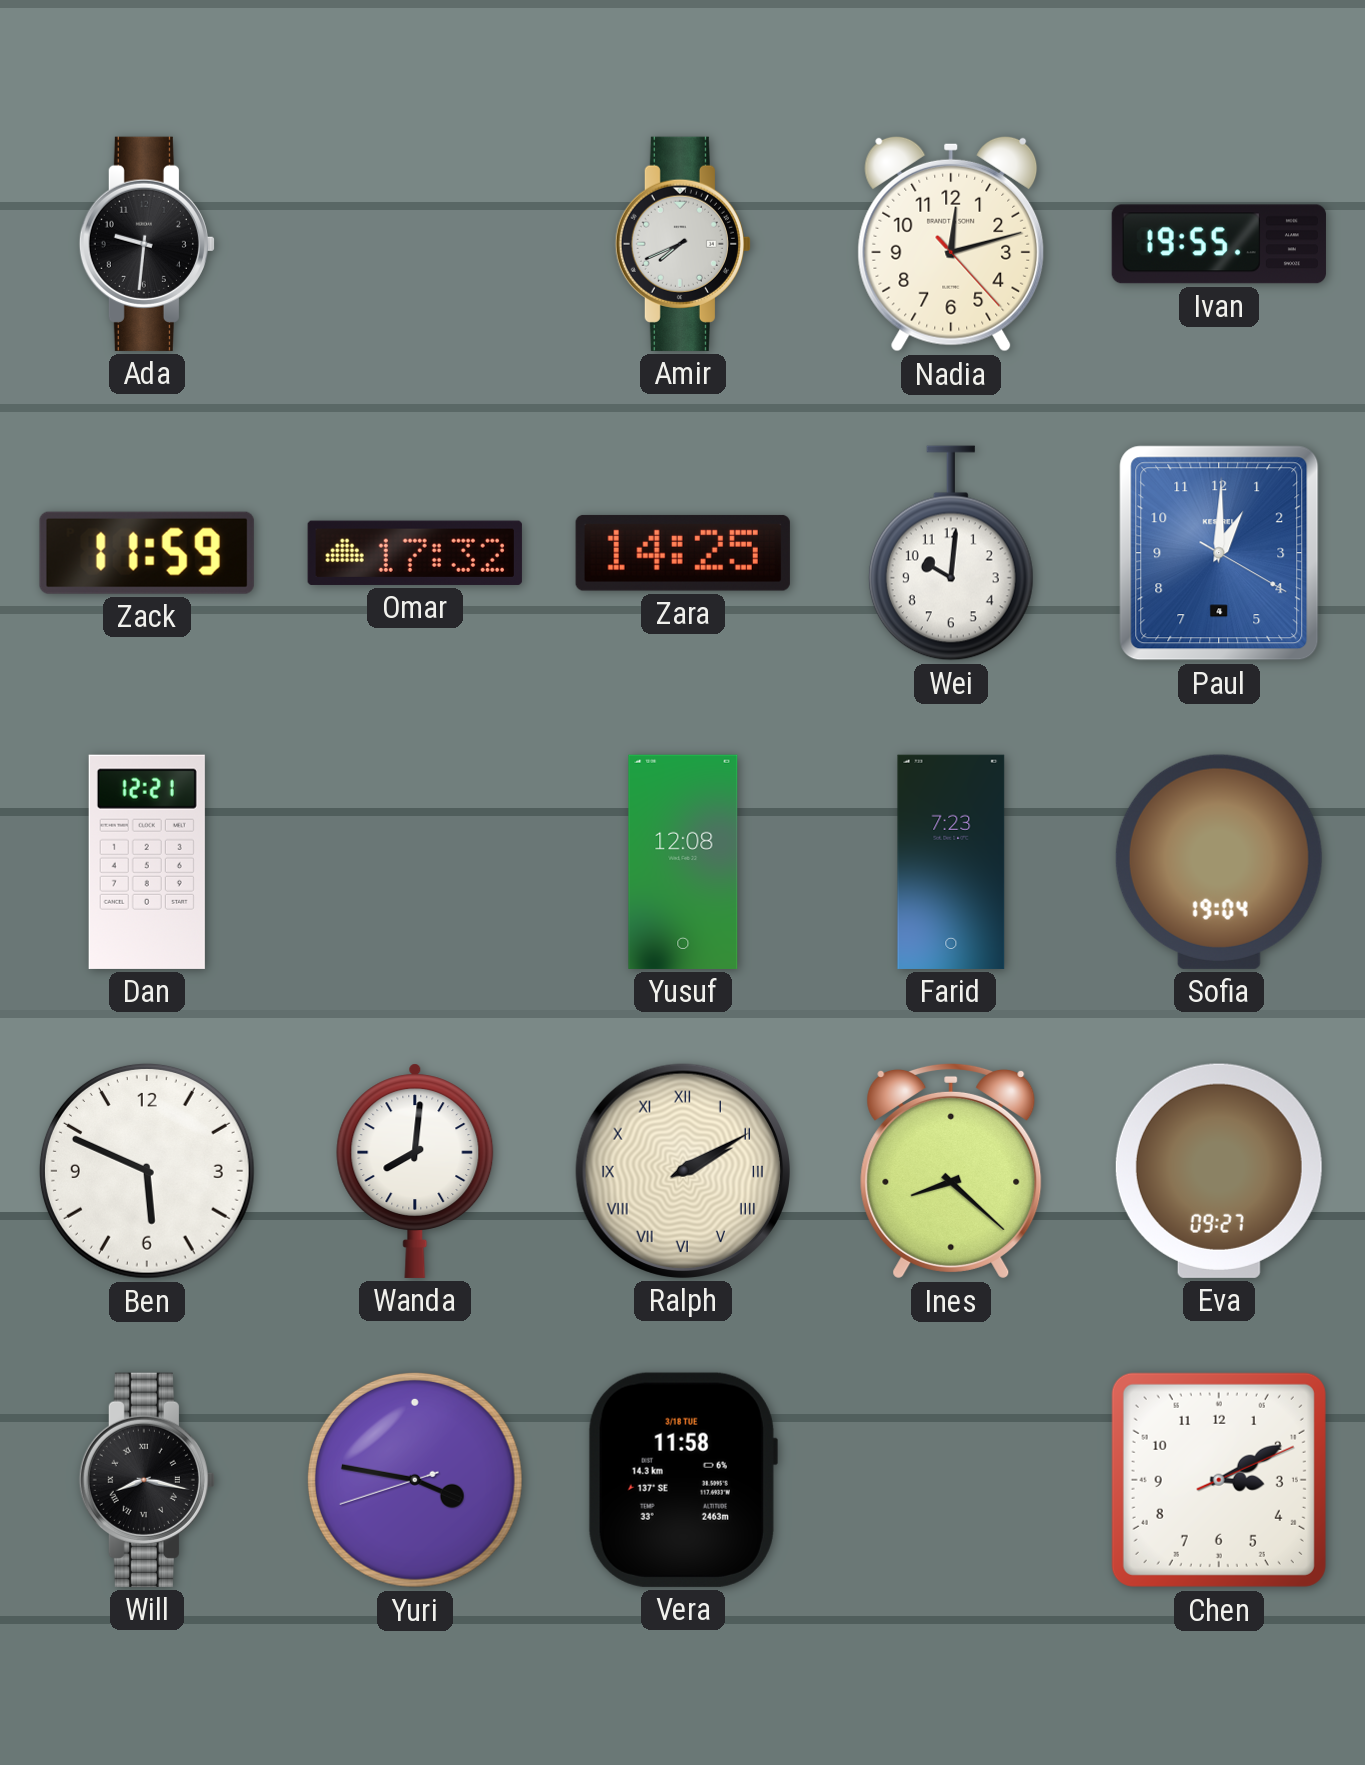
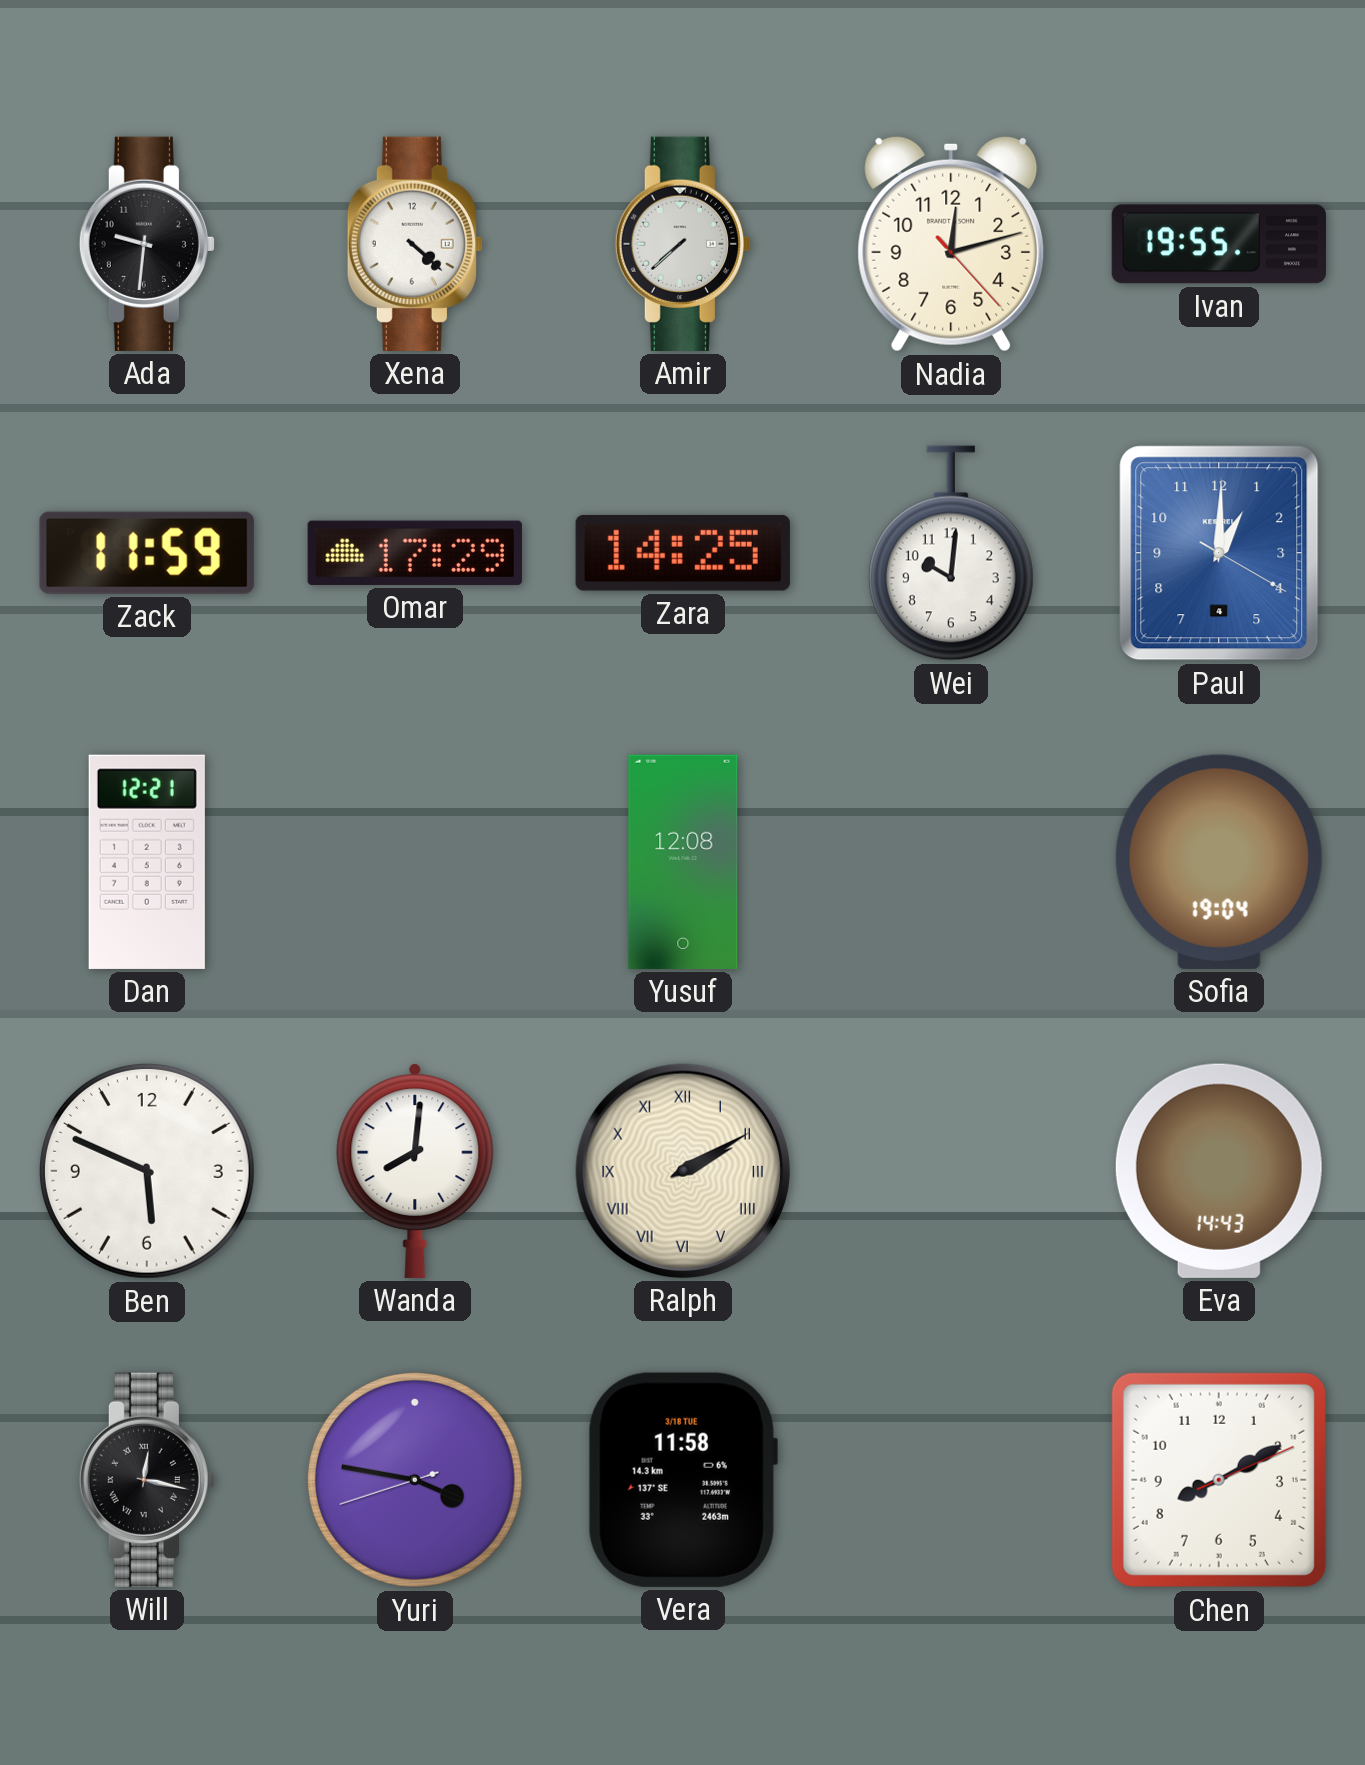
Xena: none -> 4:22 (415, 244)
Amir: 7:41 -> 7:38 (683, 244)
Omar: 17:32 -> 17:29 (415, 553)
Farid: 7:23 -> none (951, 862)
Ines: 8:22 -> none (951, 1171)
Eva: 09:27 -> 14:43 (1219, 1171)
Will: 8:17 -> 12:17 (147, 1480)
Chen: 3:10 -> 8:10 (1219, 1480)
